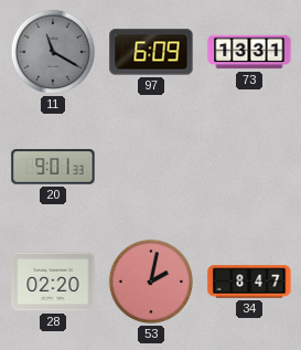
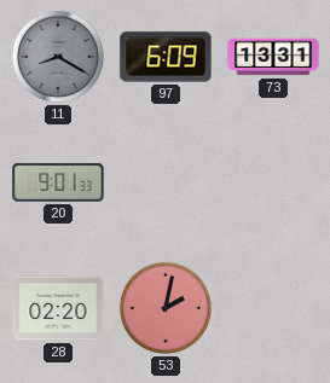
11: 11:20 -> 8:20 (58, 57)
34: 8:47 -> none (249, 282)
